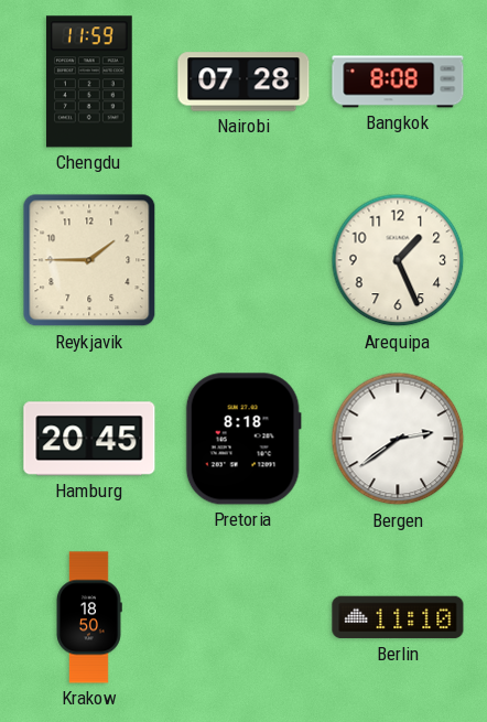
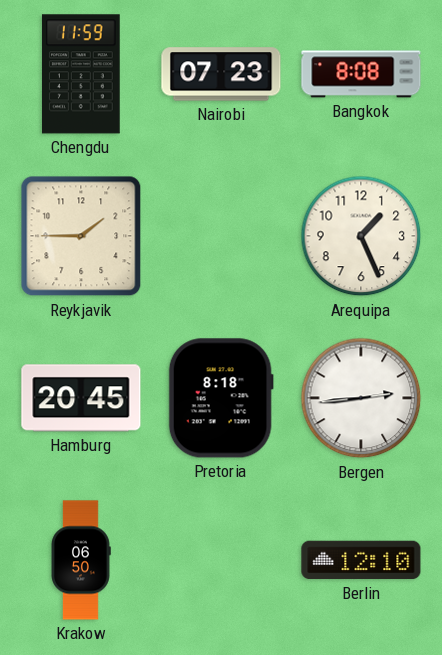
Nairobi: 07:28 -> 07:23 (221, 74)
Bergen: 2:39 -> 2:44 (361, 398)
Krakow: 18:50 -> 06:50 (81, 560)
Berlin: 11:10 -> 12:10 (361, 560)
